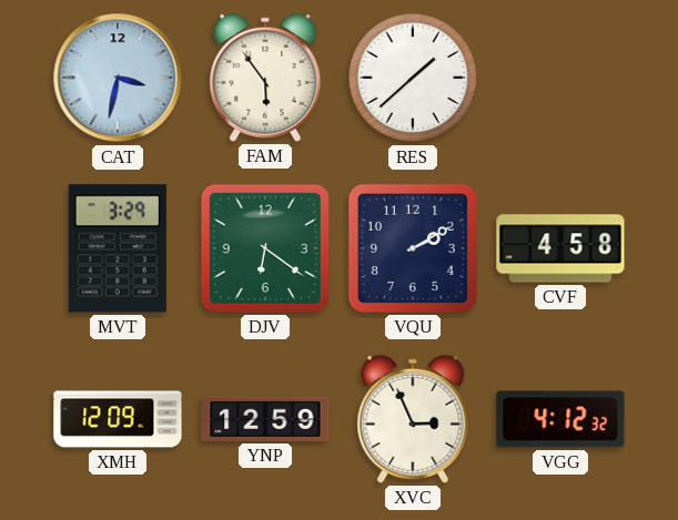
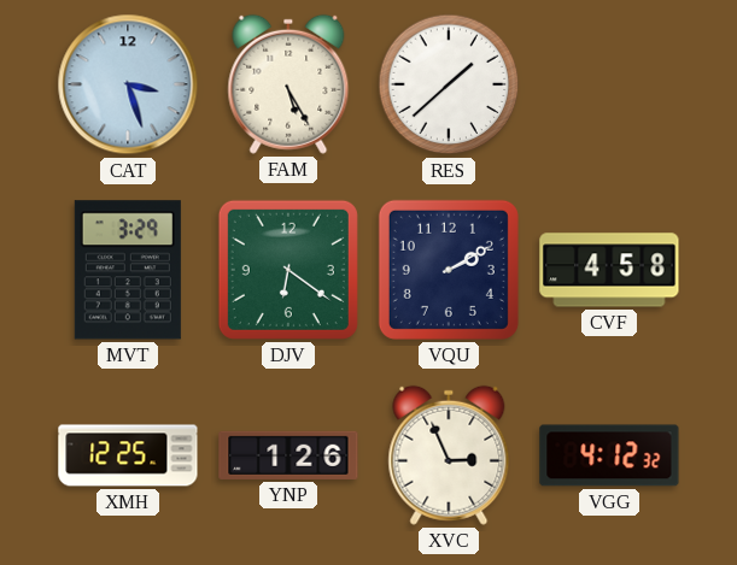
CAT: 3:32 -> 3:27 (128, 84)
FAM: 5:54 -> 5:25 (288, 84)
XMH: 12:09 -> 12:25 (128, 455)
YNP: 12:59 -> 1:26 (288, 455)
